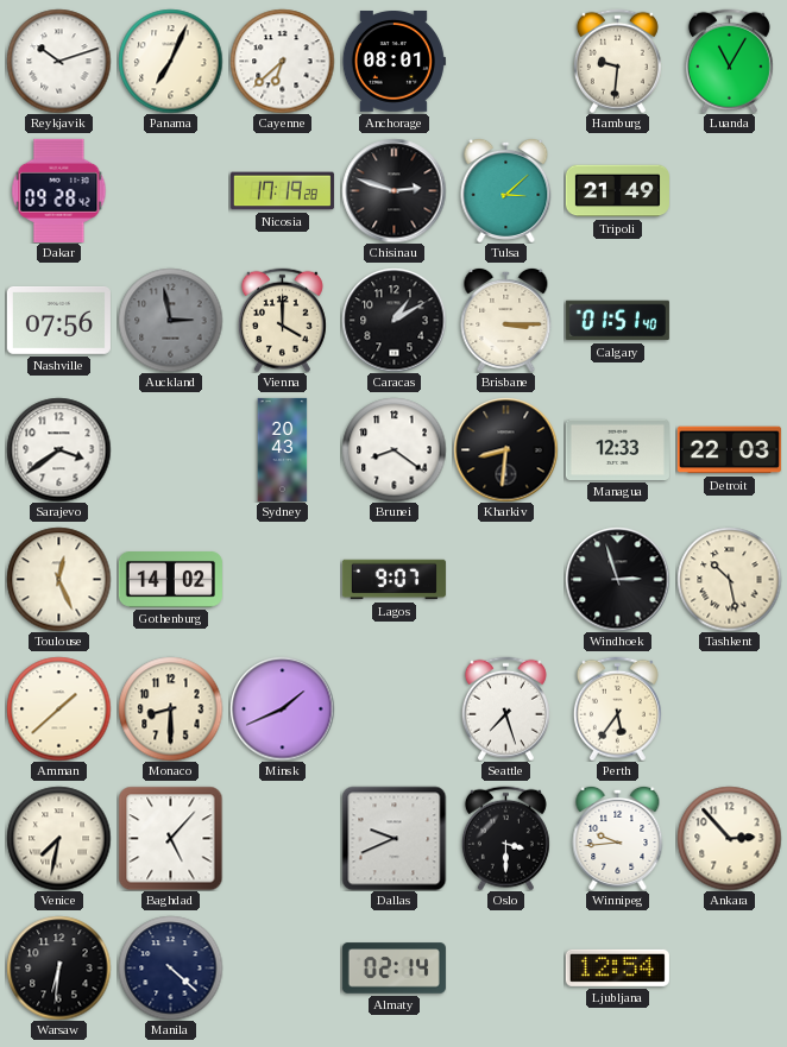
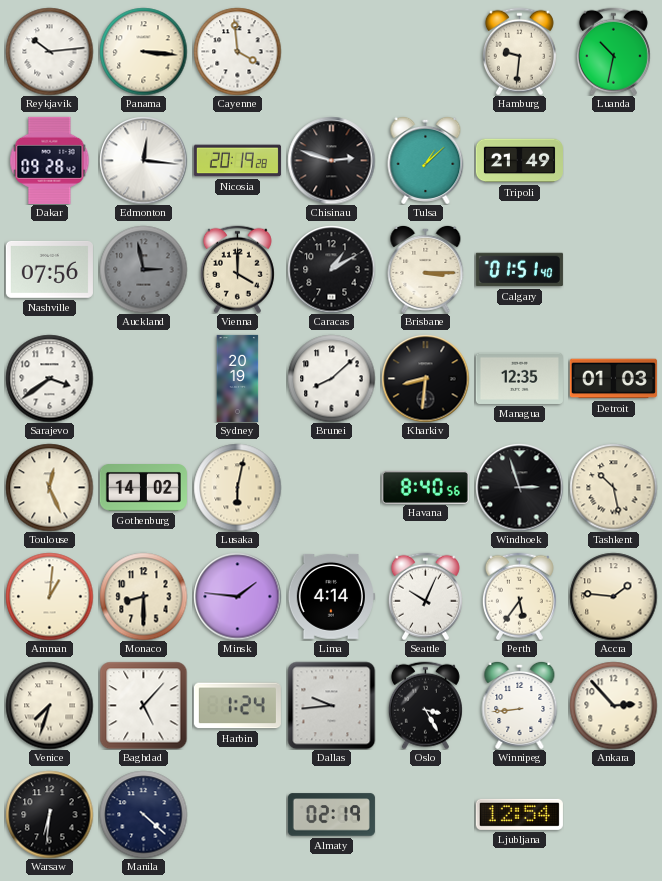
Reykjavik: 10:12 -> 10:14 (49, 51)
Panama: 7:04 -> 3:16 (143, 51)
Cayenne: 6:38 -> 3:59 (237, 51)
Anchorage: 08:01 -> none (393, 61)
Luanda: 11:05 -> 10:32 (613, 51)
Edmonton: none -> 12:16 (143, 160)
Nicosia: 17:19 -> 20:19 (237, 161)
Tulsa: 3:08 -> 1:08 (426, 160)
Sydney: 20:43 -> 20:19 (238, 378)
Brunei: 8:21 -> 8:08 (331, 378)
Managua: 12:33 -> 12:35 (519, 378)
Detroit: 22:03 -> 01:03 (613, 379)
Lusaka: none -> 6:02 (237, 487)
Lagos: 9:07 -> none (393, 580)
Havana: none -> 8:40 (425, 487)
Amman: 1:38 -> 1:01 (49, 596)
Minsk: 1:41 -> 1:46 (237, 596)
Lima: none -> 4:14 (331, 596)
Seattle: 7:27 -> 10:04 (425, 596)
Accra: none -> 1:46 (613, 596)
Venice: 7:32 -> 7:33 (49, 705)
Harbin: none -> 1:24 (237, 706)
Dallas: 9:41 -> 9:44 (331, 705)
Oslo: 3:30 -> 3:25 (425, 705)
Winnipeg: 9:44 -> 8:44 (520, 705)
Almaty: 02:14 -> 02:19 (331, 815)
